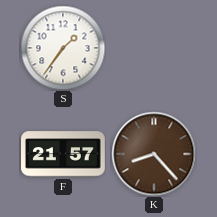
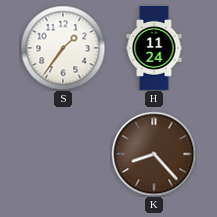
H: none -> 11:24 (154, 49)
F: 21:57 -> none (64, 154)
